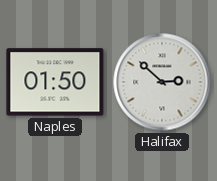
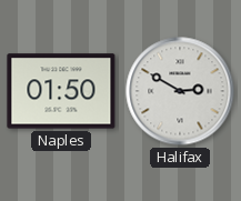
Halifax: 2:52 -> 2:50 (180, 91)
